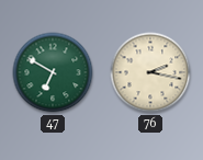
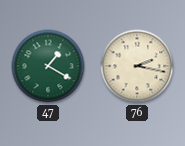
47: 6:50 -> 1:20 (48, 66)
